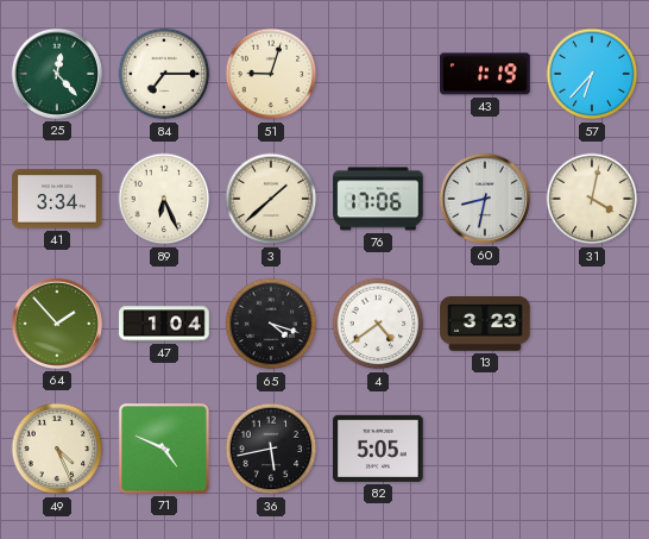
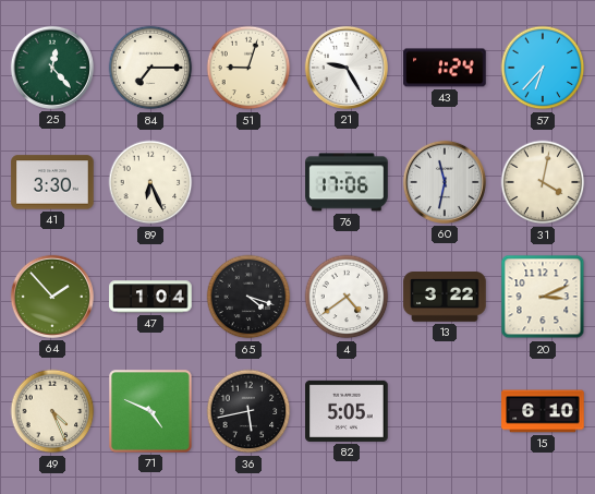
21: none -> 9:25 (347, 68)
43: 1:19 -> 1:24 (445, 68)
41: 3:34 -> 3:30 (52, 182)
3: 1:38 -> none (271, 199)
60: 8:32 -> 11:32 (445, 182)
13: 3:23 -> 3:22 (445, 297)
20: none -> 3:11 (543, 297)
15: none -> 6:10 (543, 411)
